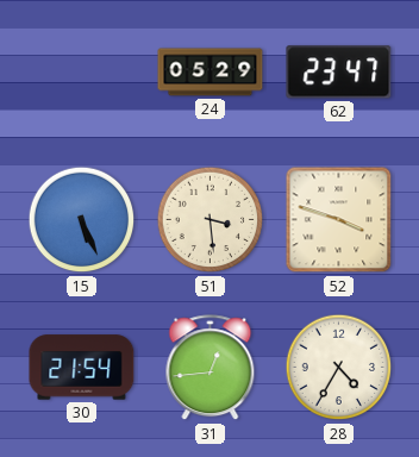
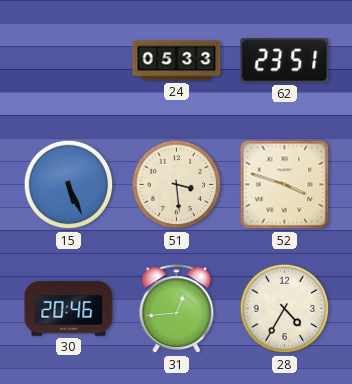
24: 05:29 -> 05:33 (177, 61)
62: 23:47 -> 23:51 (285, 61)
30: 21:54 -> 20:46 (69, 309)
